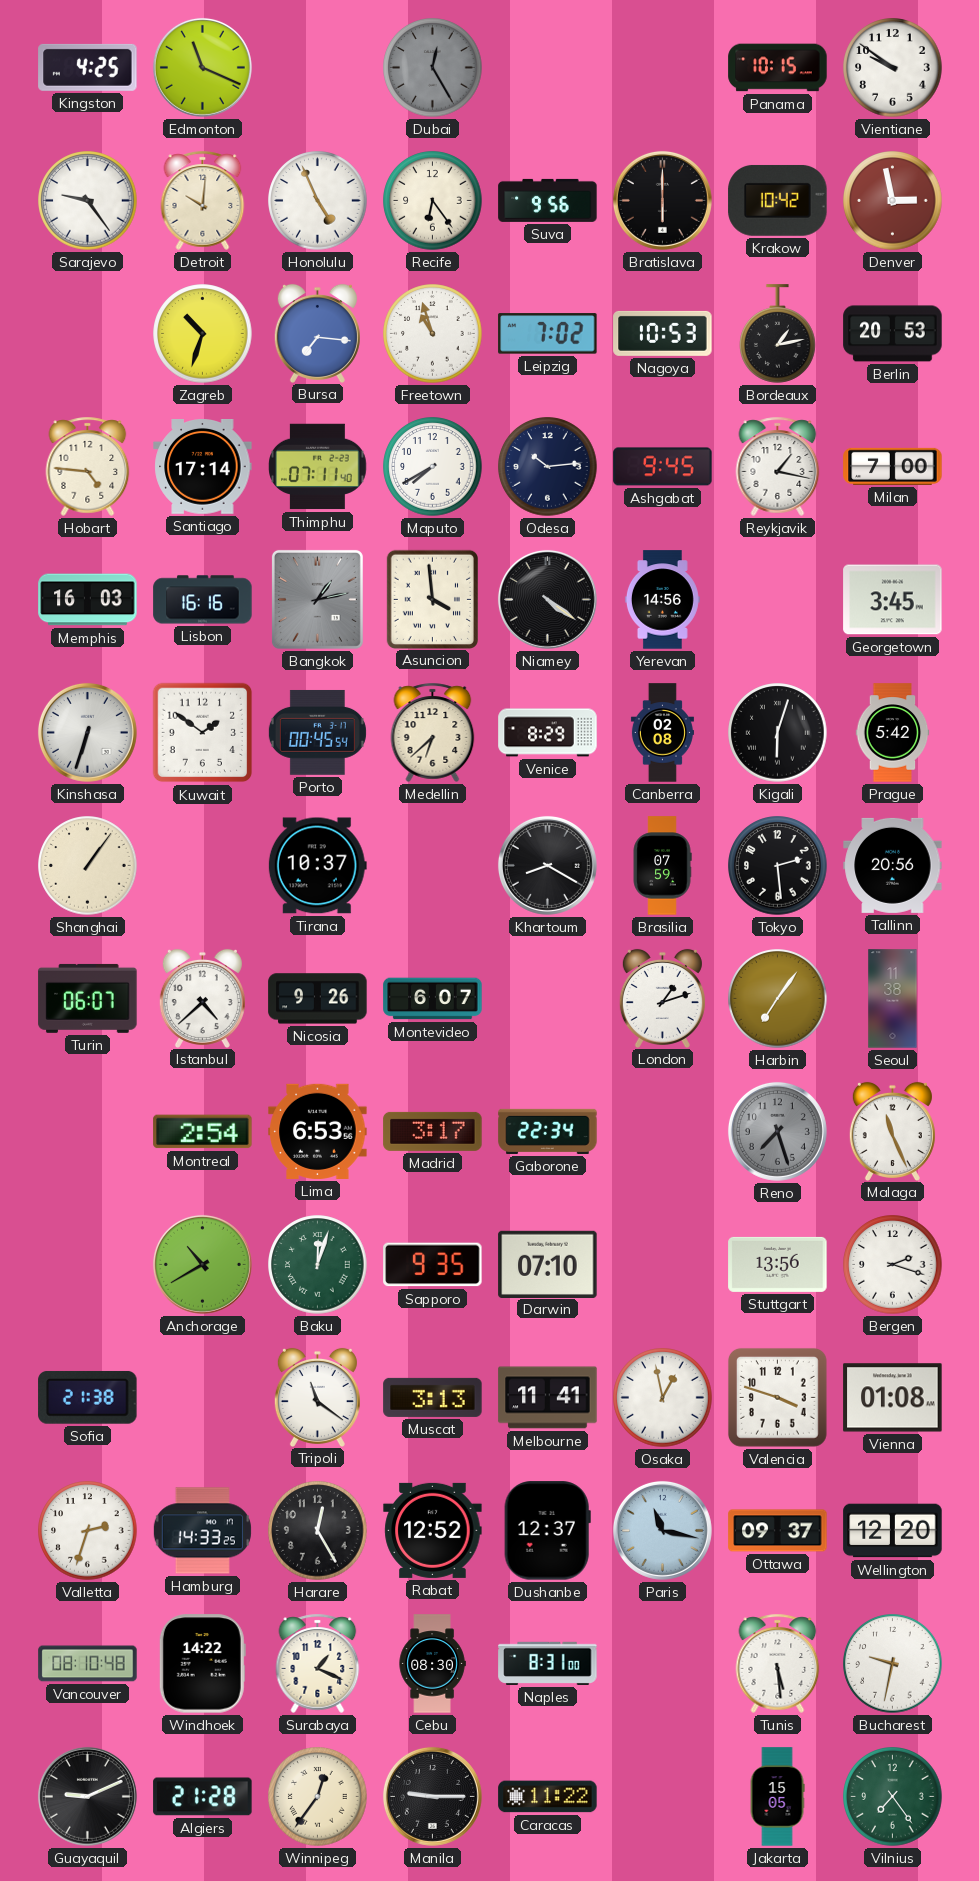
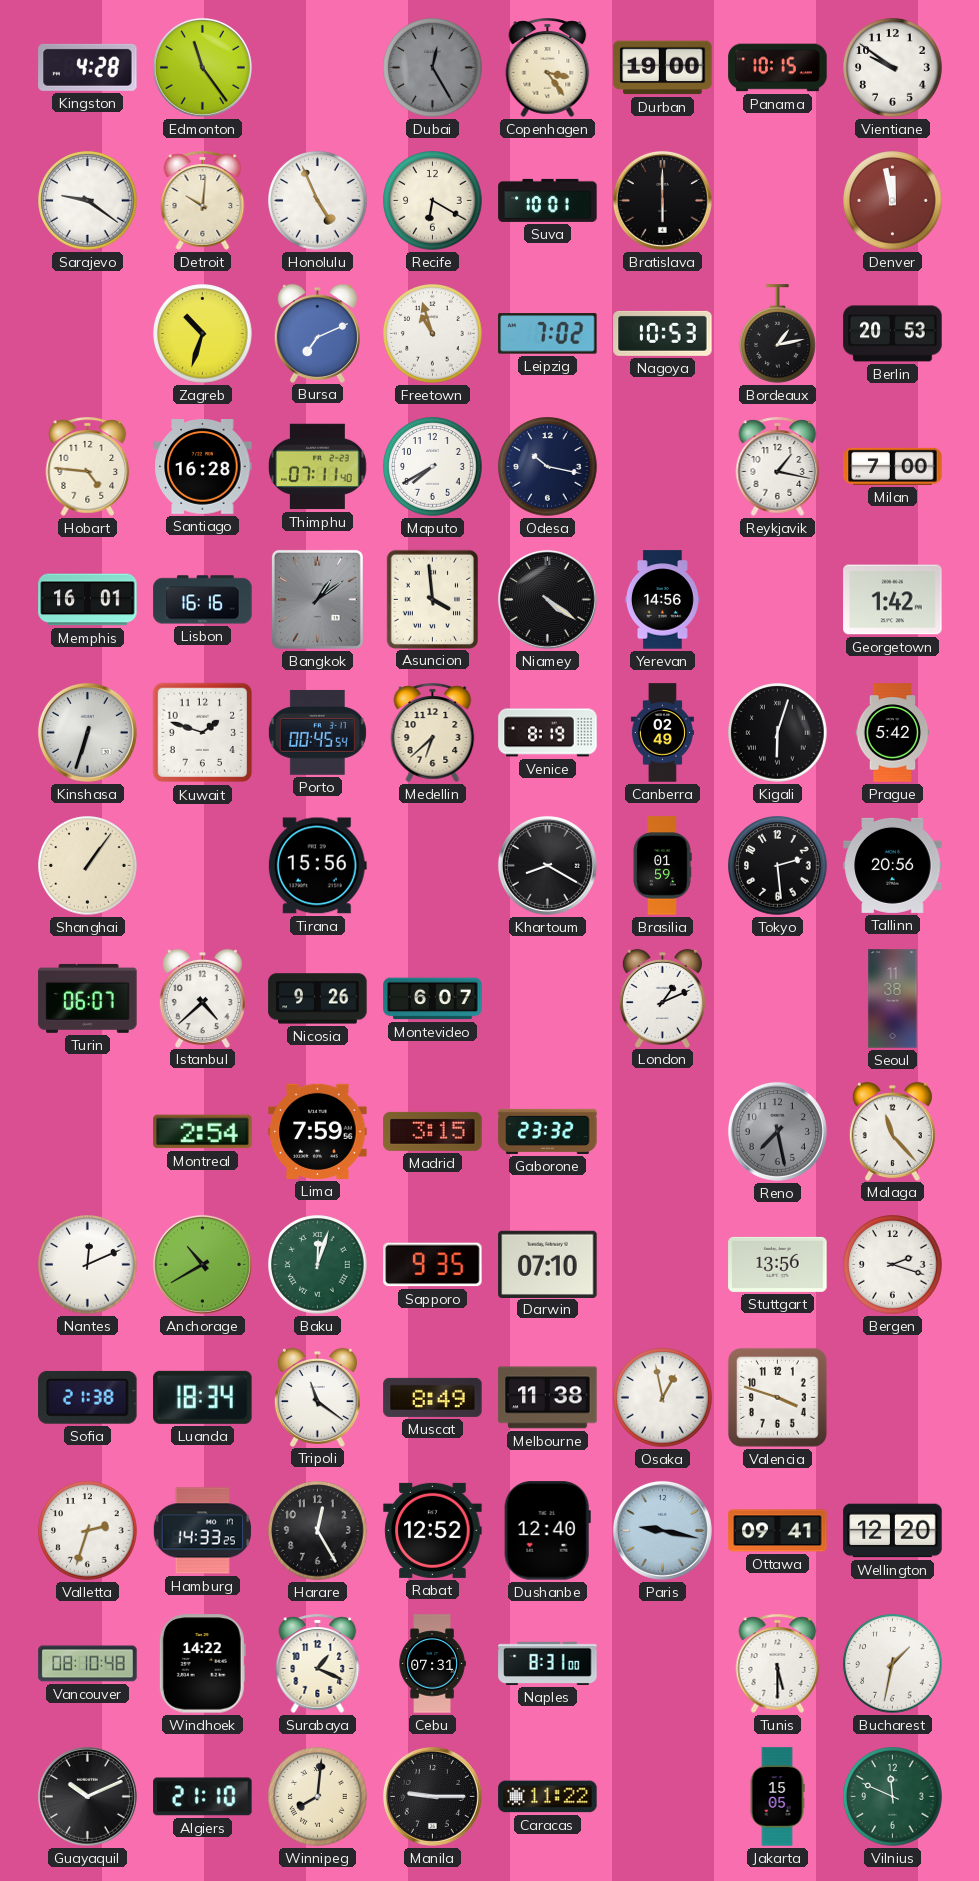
Kingston: 4:25 -> 4:28 (88, 67)
Edmonton: 11:19 -> 11:24 (202, 67)
Copenhagen: none -> 3:24 (548, 67)
Durban: none -> 19:00 (663, 68)
Sarajevo: 9:24 -> 9:21 (88, 201)
Recife: 6:24 -> 6:20 (433, 201)
Suva: 9:56 -> 10:01 (548, 200)
Krakow: 10:42 -> none (778, 200)
Denver: 2:58 -> 11:58 (893, 201)
Bursa: 7:16 -> 7:11 (317, 333)
Santiago: 17:14 -> 16:28 (203, 467)
Odesa: 10:14 -> 10:17 (548, 467)
Ashgabat: 9:45 -> none (663, 467)
Memphis: 16:03 -> 16:01 (88, 600)
Bangkok: 1:13 -> 1:09 (317, 599)
Georgetown: 3:45 -> 1:42 (893, 600)
Kuwait: 1:51 -> 1:48 (203, 733)
Venice: 8:29 -> 8:19 (548, 733)
Canberra: 02:08 -> 02:49 (662, 733)
Tirana: 10:37 -> 15:56 (317, 866)
Brasilia: 07:59 -> 01:59 (662, 866)
London: 1:12 -> 1:11 (662, 998)
Harbin: 7:06 -> none (778, 999)
Lima: 6:53 -> 7:59 (318, 1131)
Madrid: 3:17 -> 3:15 (433, 1131)
Gaborone: 22:34 -> 23:32 (548, 1131)
Reno: 7:27 -> 7:28 (777, 1131)
Malaga: 11:26 -> 11:23 (892, 1131)
Nantes: none -> 12:11 (88, 1265)
Luanda: none -> 18:34 (203, 1397)
Muscat: 3:13 -> 8:49 (433, 1397)
Melbourne: 11:41 -> 11:38 (548, 1398)
Vienna: 01:08 -> none (893, 1398)
Dushanbe: 12:37 -> 12:40 (547, 1531)
Paris: 11:17 -> 9:17 (662, 1530)
Ottawa: 09:37 -> 09:41 (778, 1531)
Cebu: 08:30 -> 07:31 (432, 1664)
Tunis: 5:29 -> 5:30 (778, 1663)
Bucharest: 9:32 -> 1:32 (893, 1664)
Guayaquil: 9:11 -> 10:11 (87, 1796)
Algiers: 21:28 -> 21:10 (203, 1797)
Winnipeg: 12:36 -> 8:01 (318, 1797)
Vilnius: 7:24 -> 11:49 (893, 1797)
